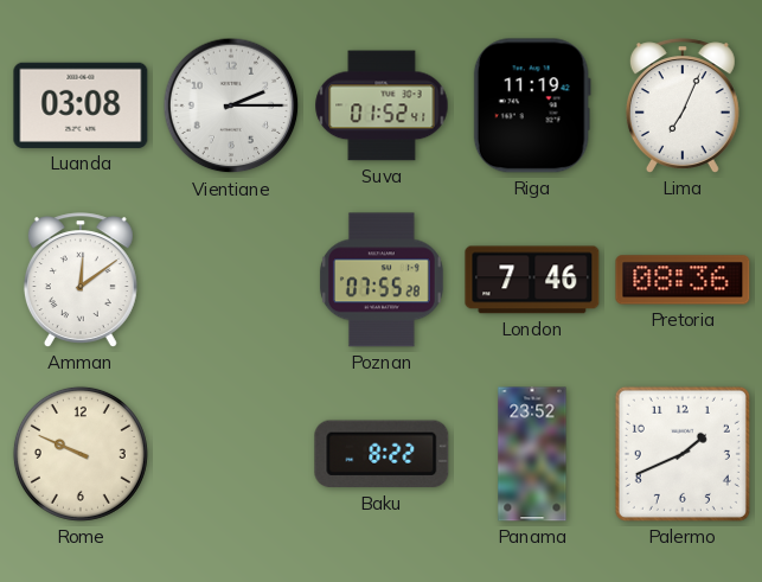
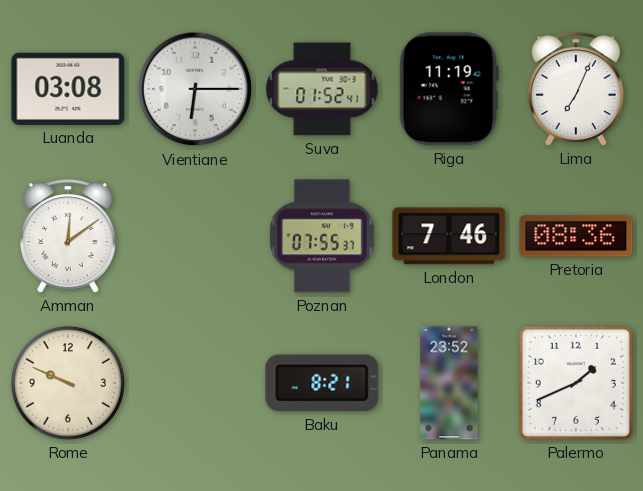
Vientiane: 2:15 -> 6:15 (195, 89)
Poznan: 07:55:28 -> 07:55:37 (322, 236)
Baku: 8:22 -> 8:21 (322, 383)
